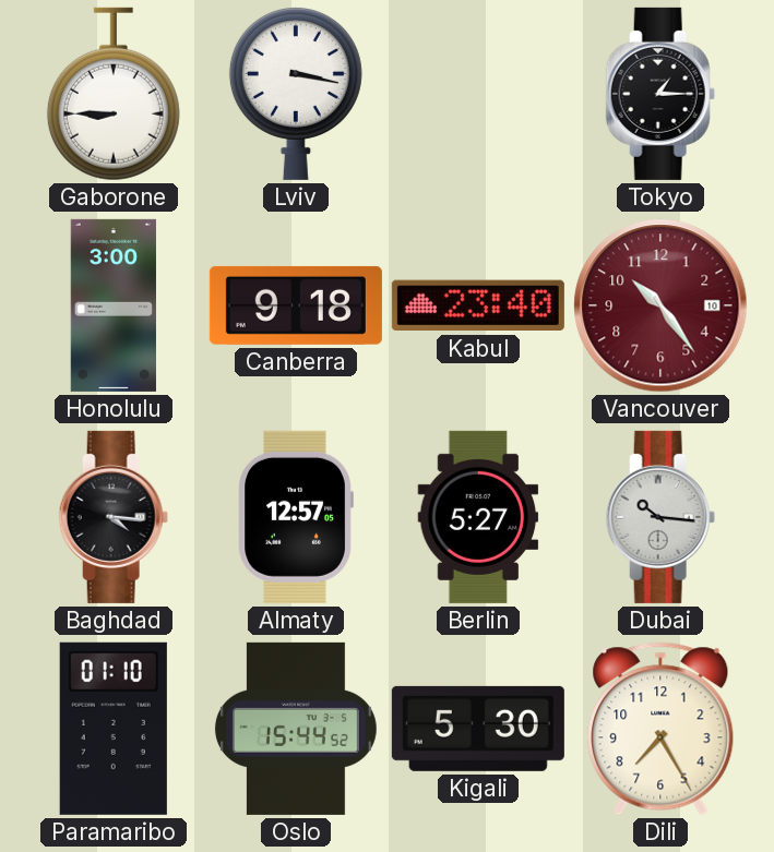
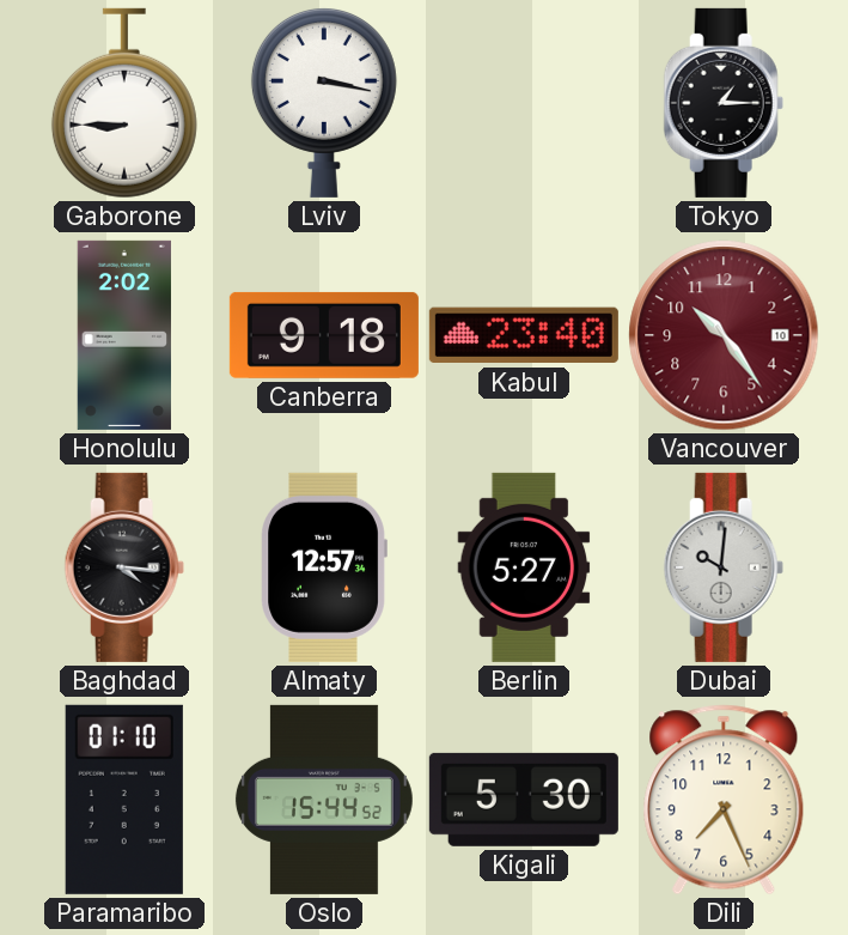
Honolulu: 3:00 -> 2:02 (123, 335)
Almaty: 12:57:05 -> 12:57:34 (324, 567)
Dubai: 10:16 -> 10:01 (724, 567)
Dili: 7:25 -> 7:26 (724, 800)
